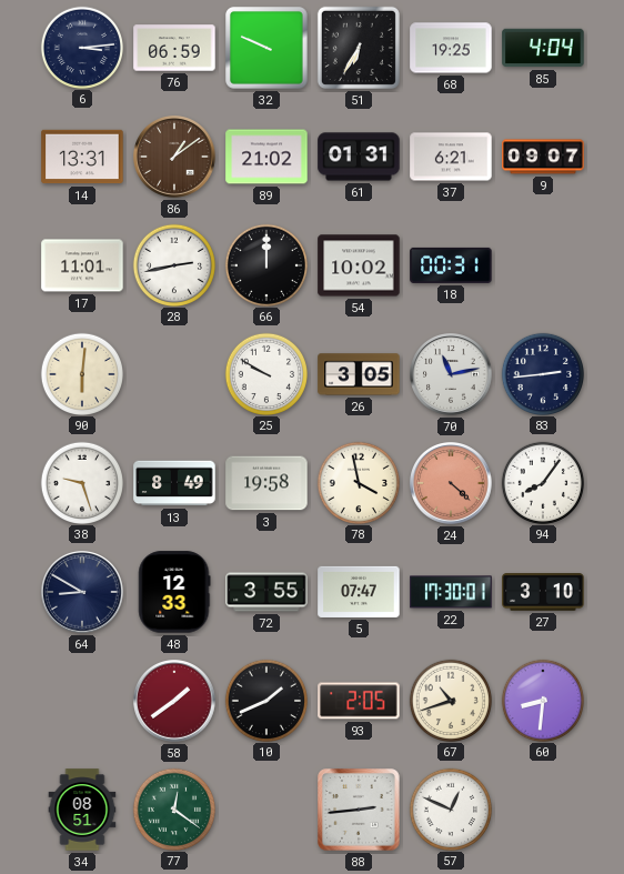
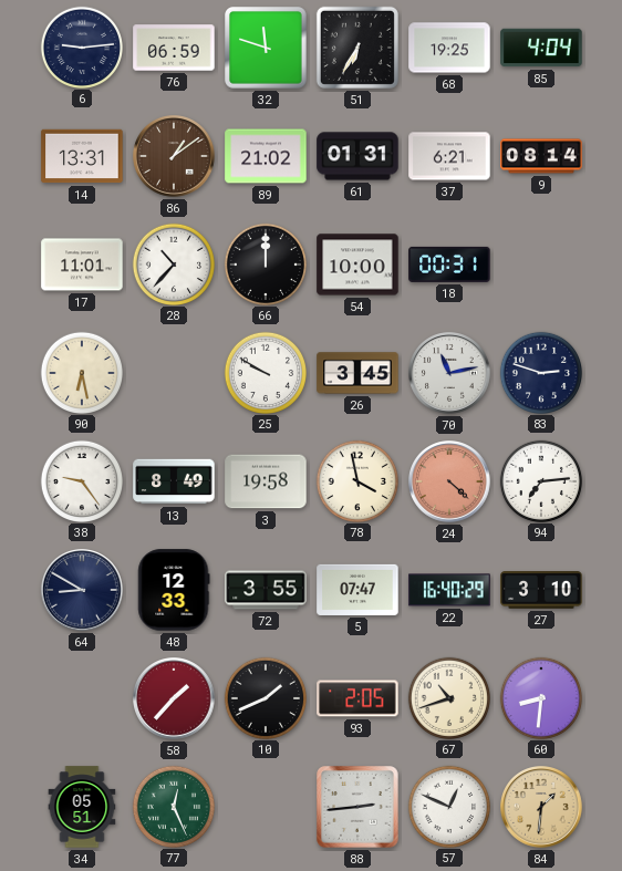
6: 3:14 -> 9:14 (81, 46)
32: 9:49 -> 11:48 (266, 48)
9: 09:07 -> 08:14 (541, 156)
28: 2:43 -> 10:37 (173, 263)
54: 10:02 -> 10:00 (357, 265)
90: 6:01 -> 6:28 (81, 372)
26: 3:05 -> 3:45 (357, 373)
83: 2:44 -> 2:48 (540, 372)
38: 9:27 -> 9:24 (81, 480)
94: 8:06 -> 7:14 (540, 480)
22: 17:30 -> 16:40 (449, 590)
58: 1:39 -> 1:37 (175, 699)
34: 08:51 -> 05:51 (82, 807)
77: 12:21 -> 12:26 (173, 806)
84: none -> 1:31 (542, 808)
